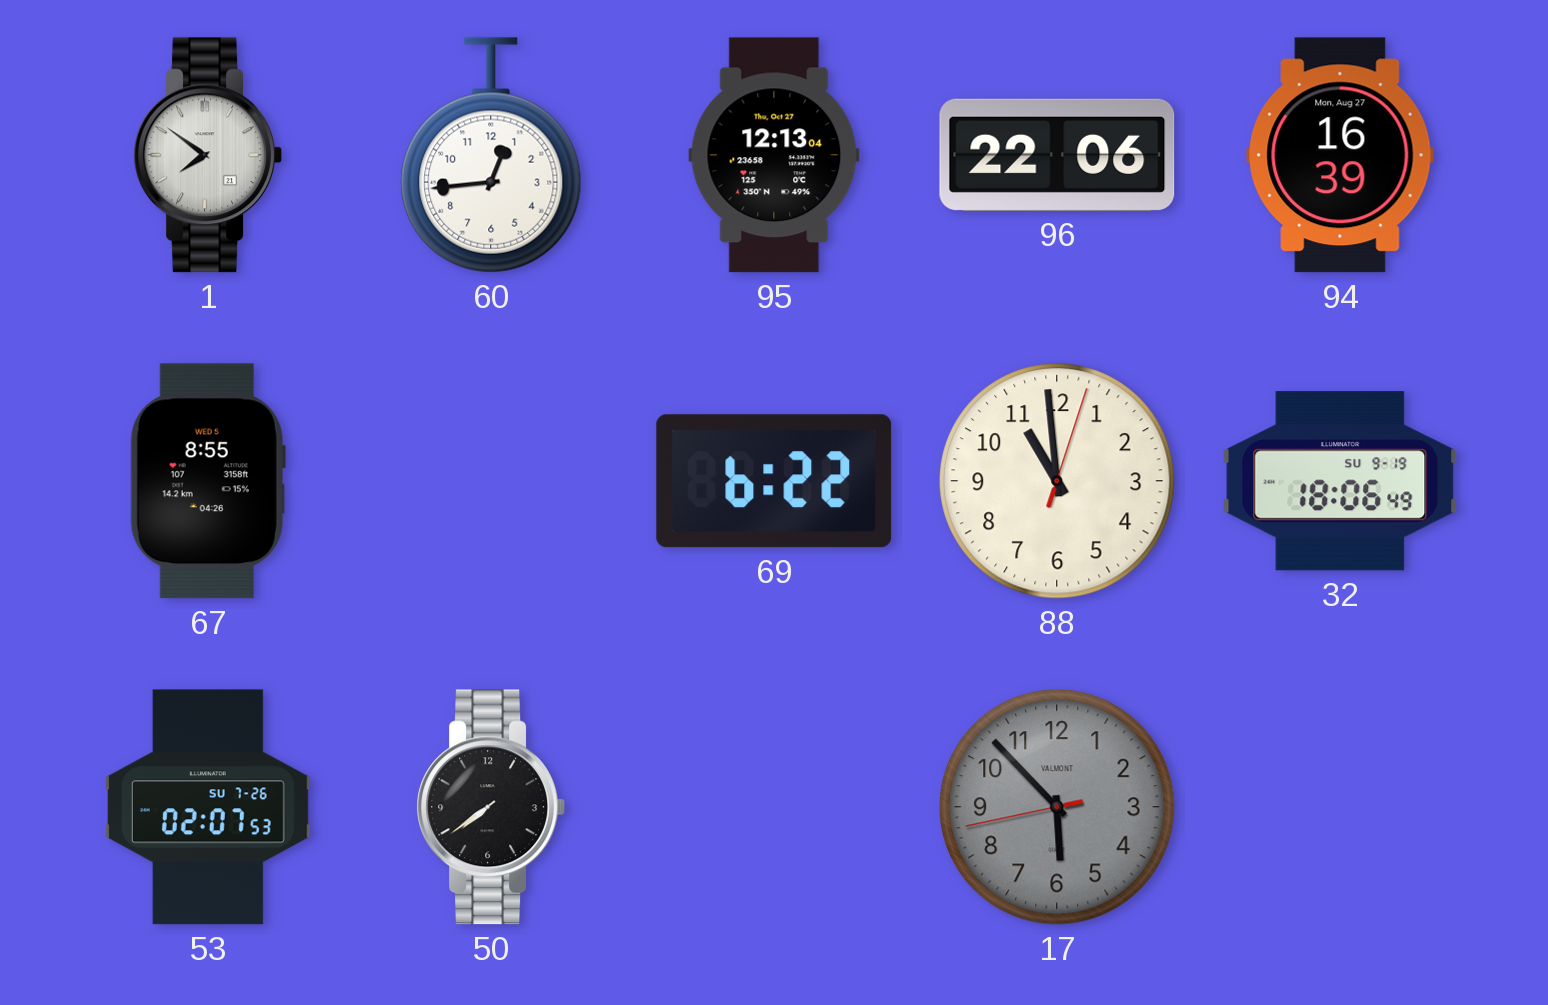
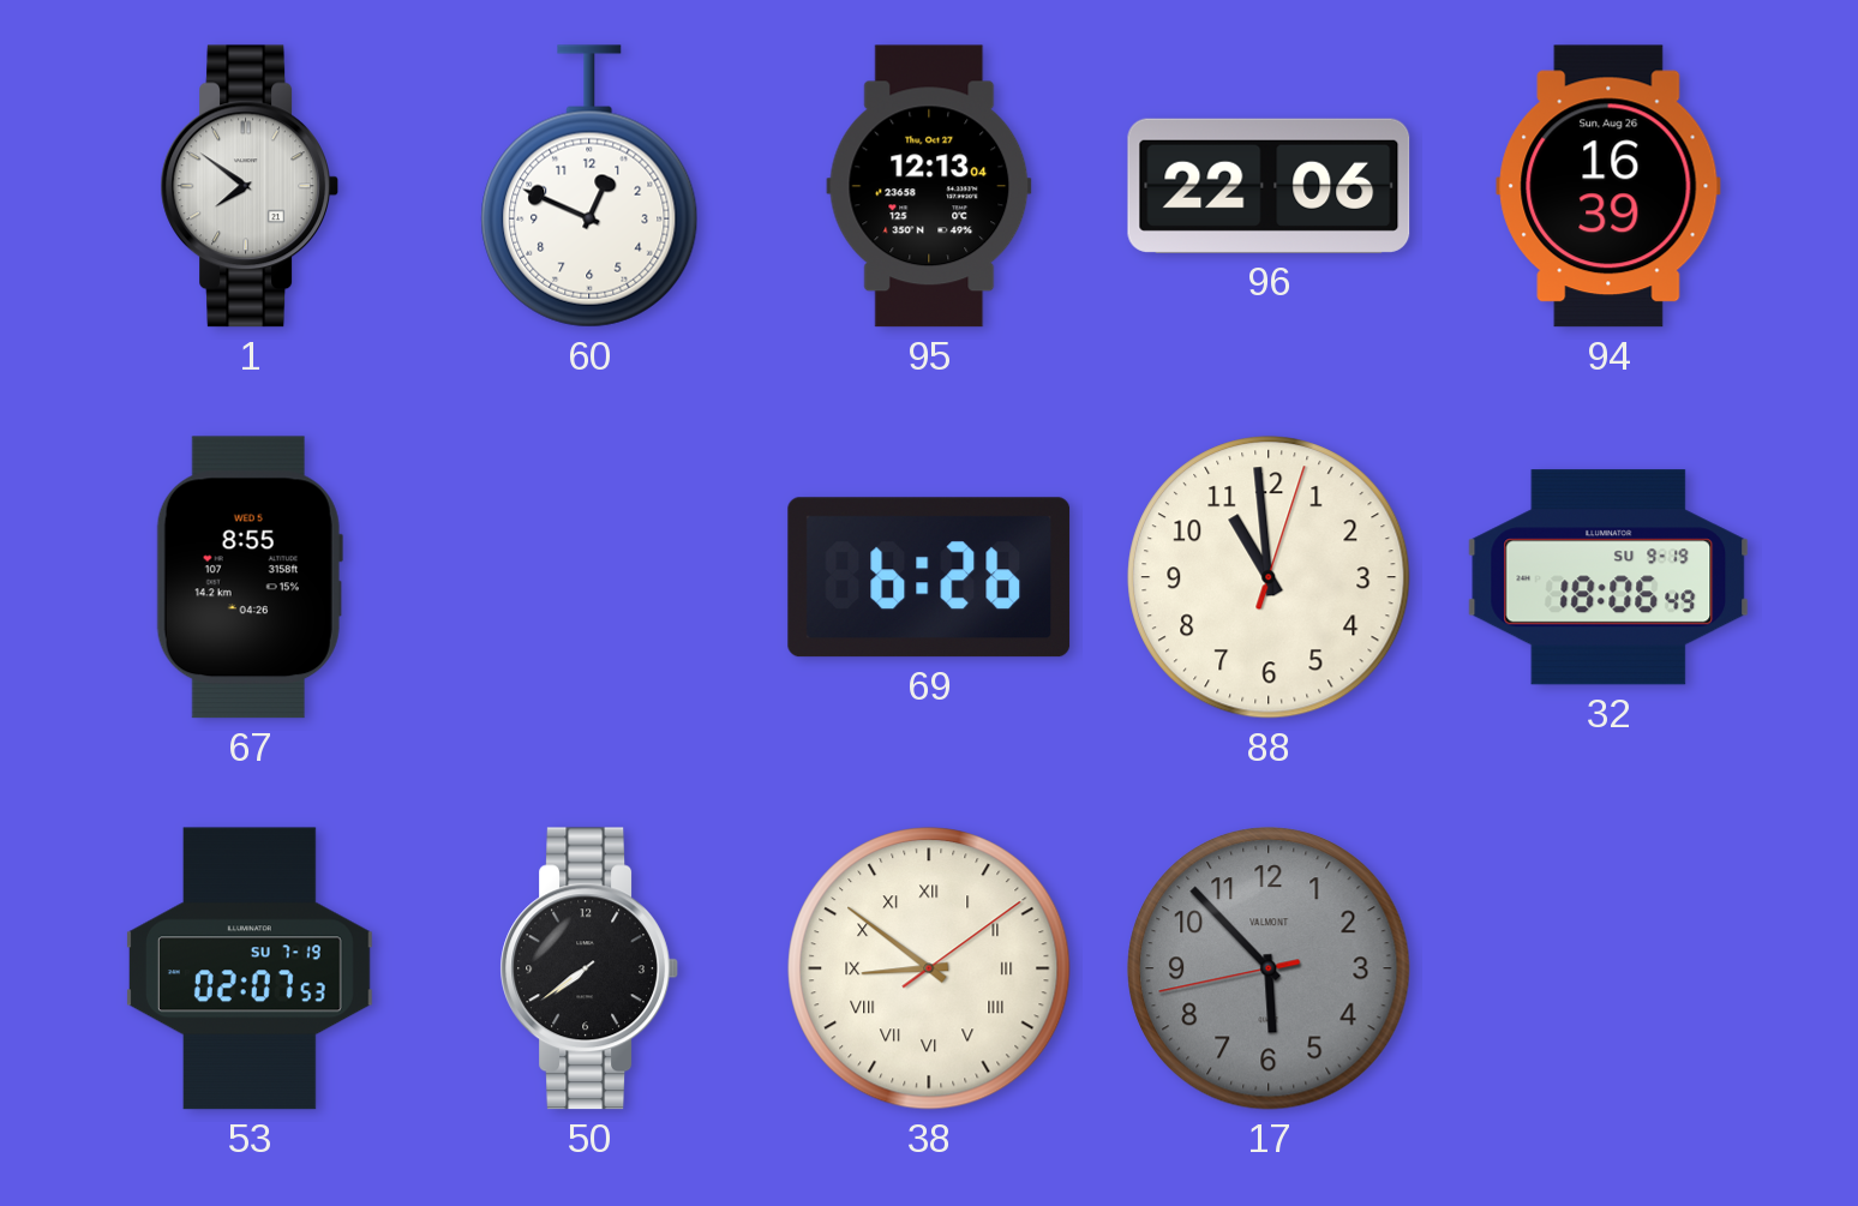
60: 12:44 -> 12:49 (589, 186)
94 date: Mon, Aug 27 -> Sun, Aug 26 (1608, 186)
69: 6:22 -> 6:26 (929, 577)
53 date: SU 7-26 -> SU 7-19 (250, 968)
38: none -> 8:51 (929, 968)
